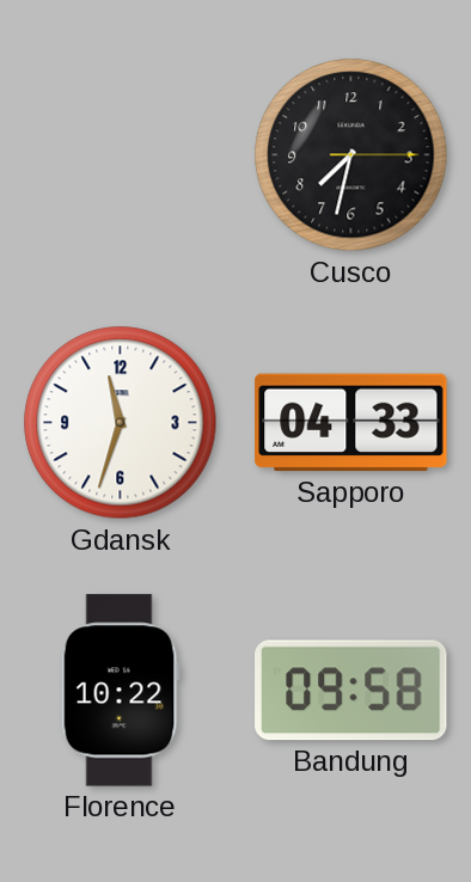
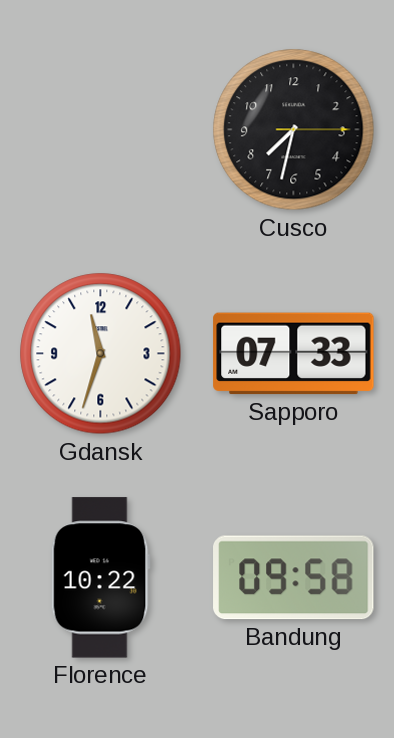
Sapporo: 04:33 -> 07:33 (294, 354)
